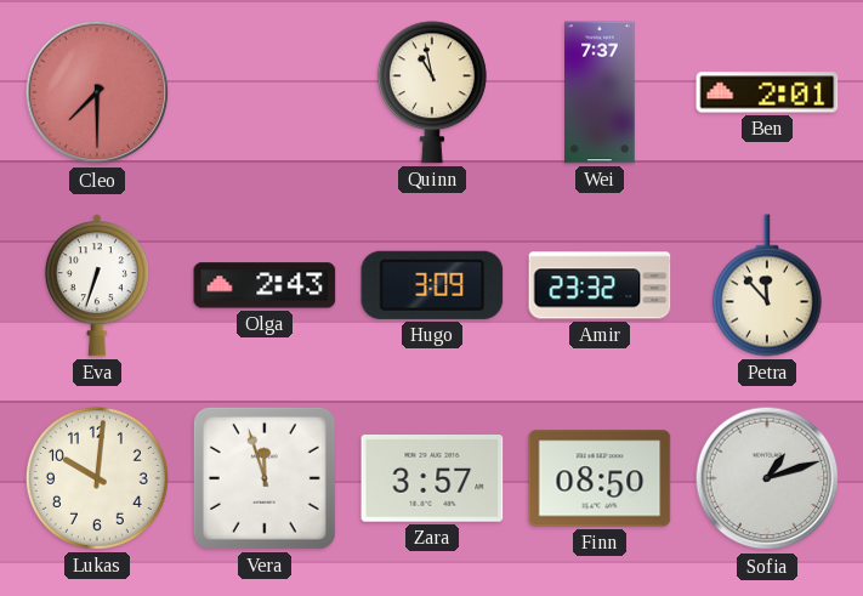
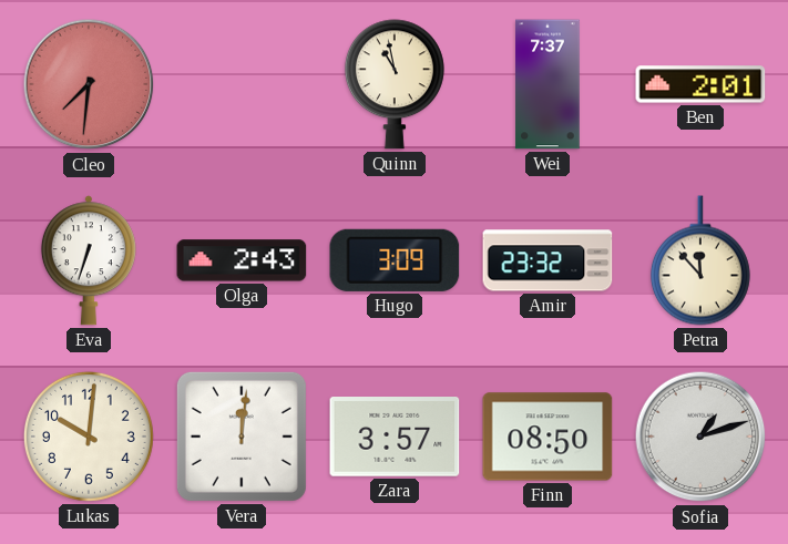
Cleo: 7:30 -> 7:31 (89, 84)
Vera: 11:57 -> 12:01 (242, 437)
